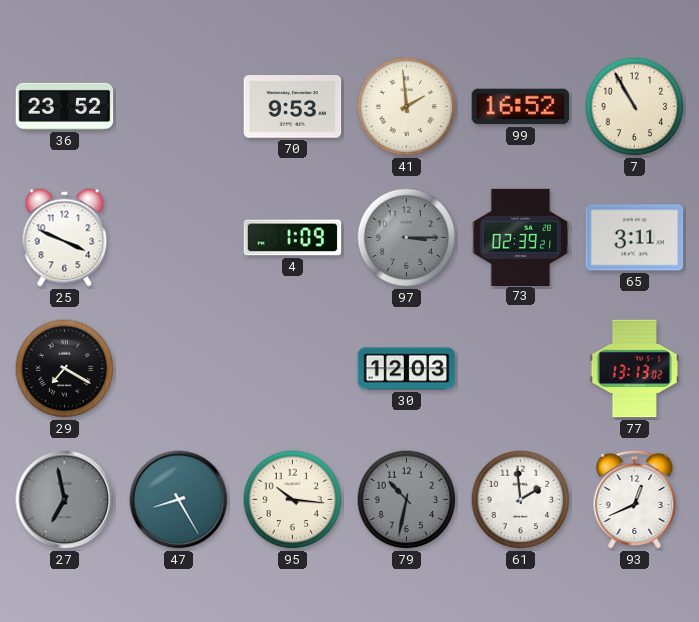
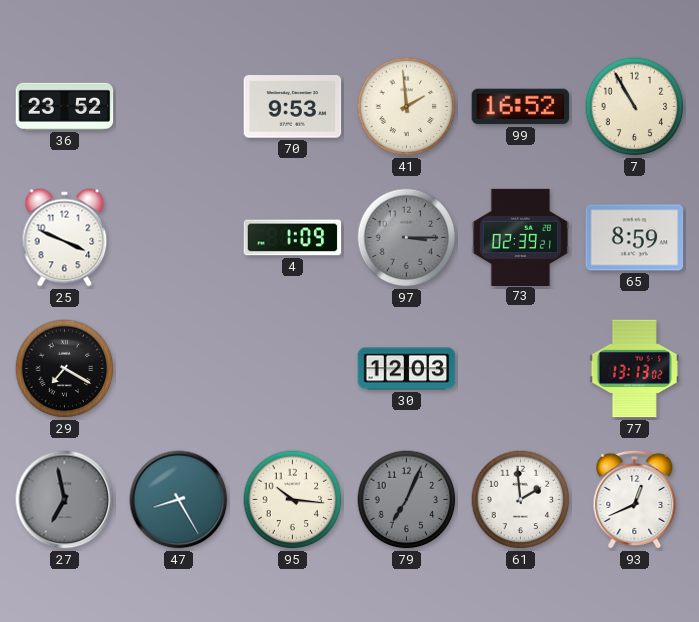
65: 3:11 -> 8:59 (635, 238)
79: 10:32 -> 7:04 (407, 500)
